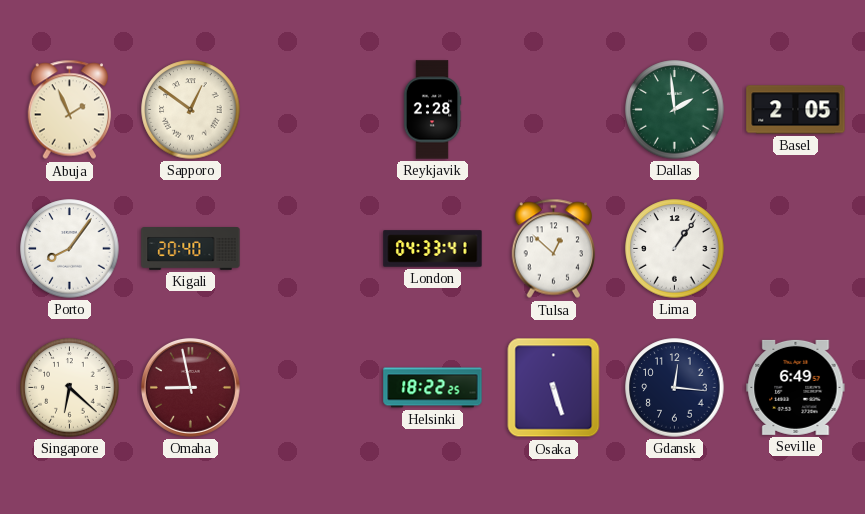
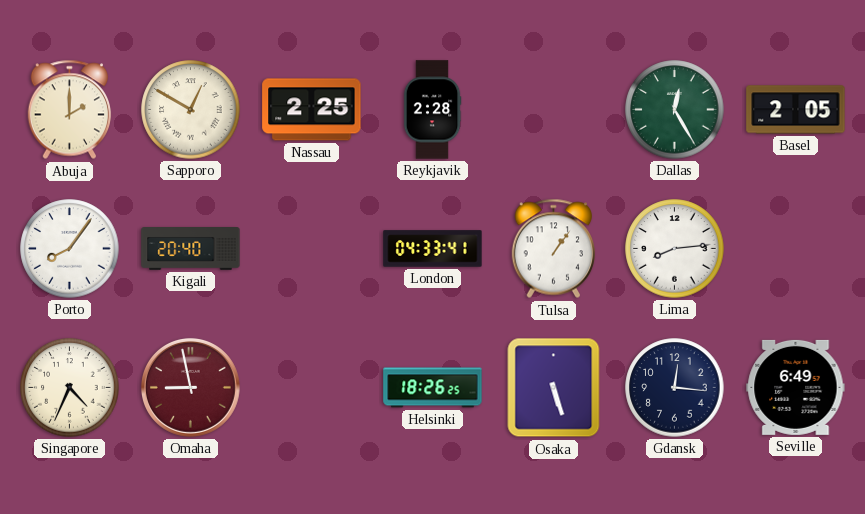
Abuja: 1:56 -> 2:00 (70, 110)
Sapporo: 12:51 -> 12:50 (191, 110)
Nassau: none -> 2:25 (312, 110)
Dallas: 1:59 -> 12:25 (675, 110)
Tulsa: 12:52 -> 1:06 (554, 249)
Lima: 1:06 -> 8:14 (675, 249)
Singapore: 6:22 -> 4:34 (70, 388)
Helsinki: 18:22 -> 18:26 (433, 388)
